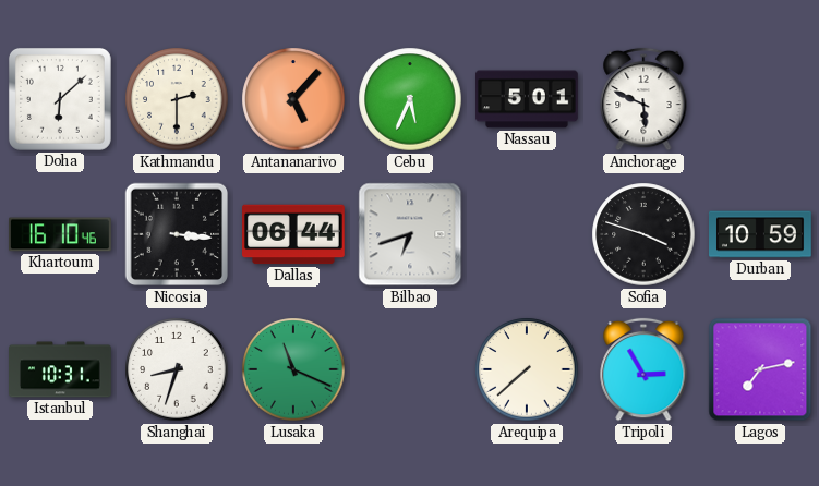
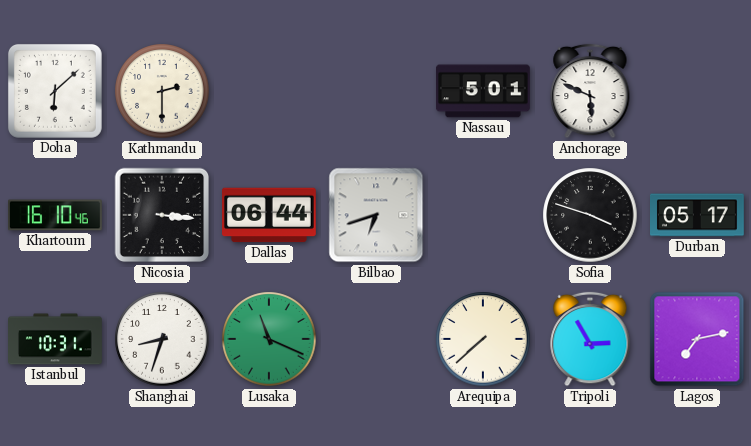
Antananarivo: 5:07 -> none (293, 99)
Cebu: 5:34 -> none (410, 99)
Durban: 10:59 -> 05:17 (698, 215)
